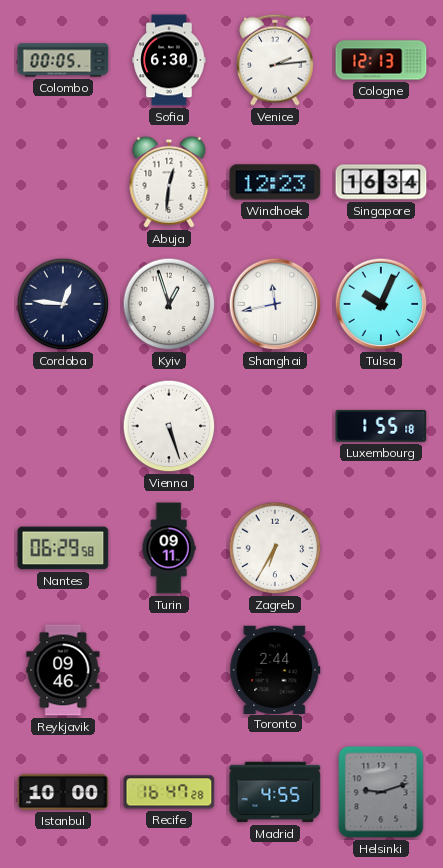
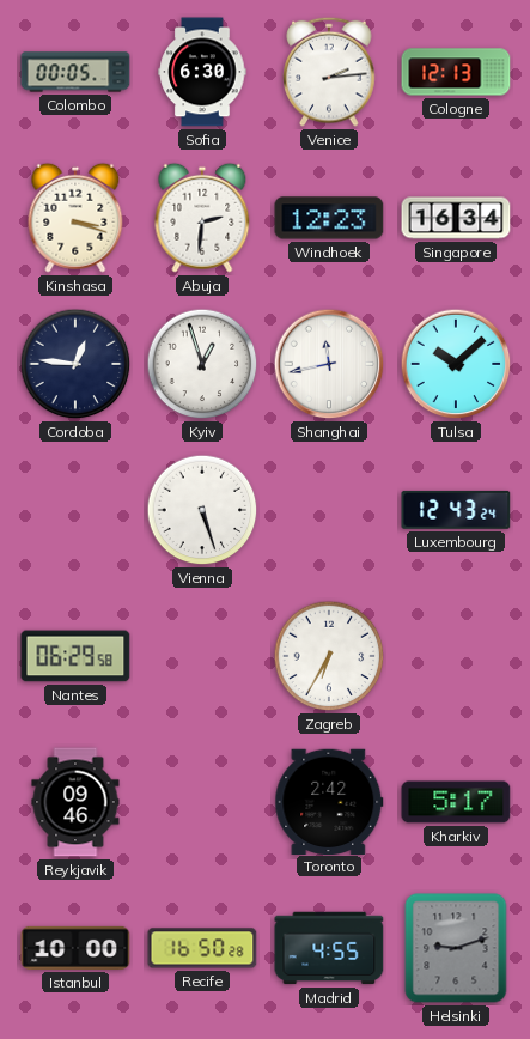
Kinshasa: none -> 3:18 (75, 218)
Abuja: 12:31 -> 2:31 (202, 218)
Tulsa: 10:04 -> 10:08 (456, 364)
Luxembourg: 1:55 -> 12:43 (456, 510)
Turin: 09:11 -> none (169, 548)
Toronto: 2:44 -> 2:42 (329, 801)
Kharkiv: none -> 5:17 (456, 802)
Recife: 16:47 -> 16:50 (202, 948)
